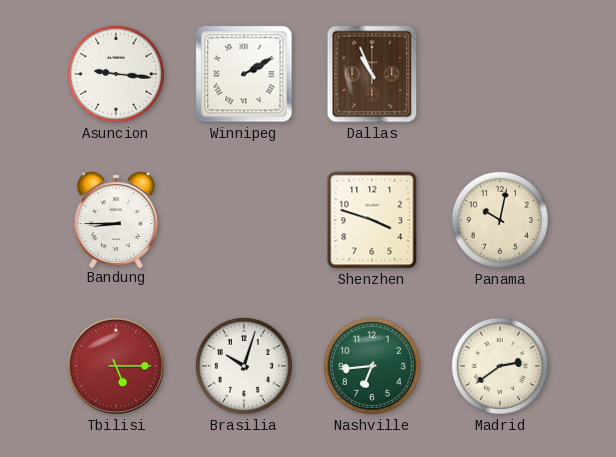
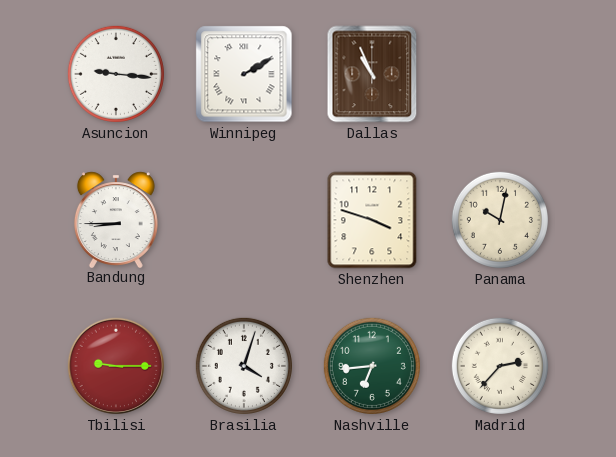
Tbilisi: 5:15 -> 9:15 (116, 366)
Brasilia: 10:03 -> 4:03 (244, 366)
Madrid: 2:39 -> 2:37 (500, 366)
